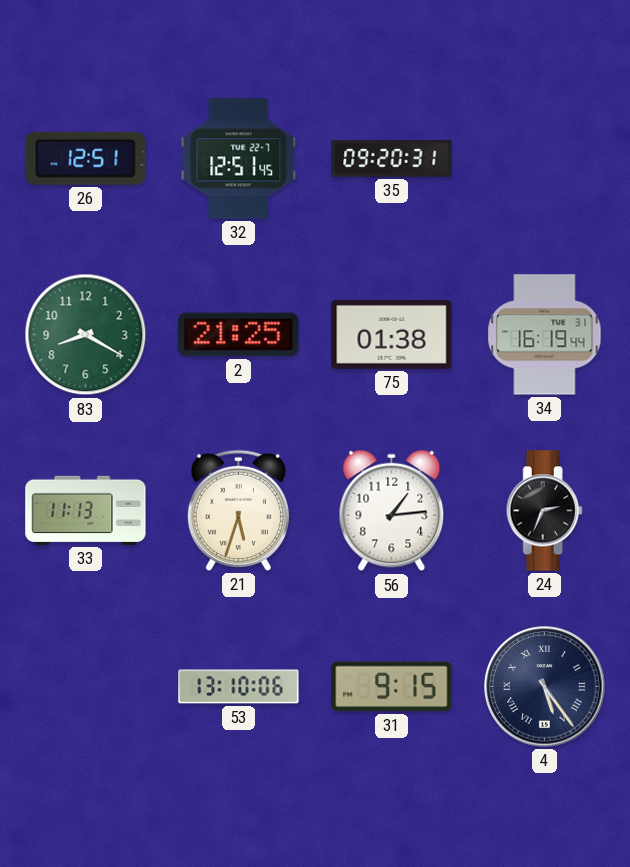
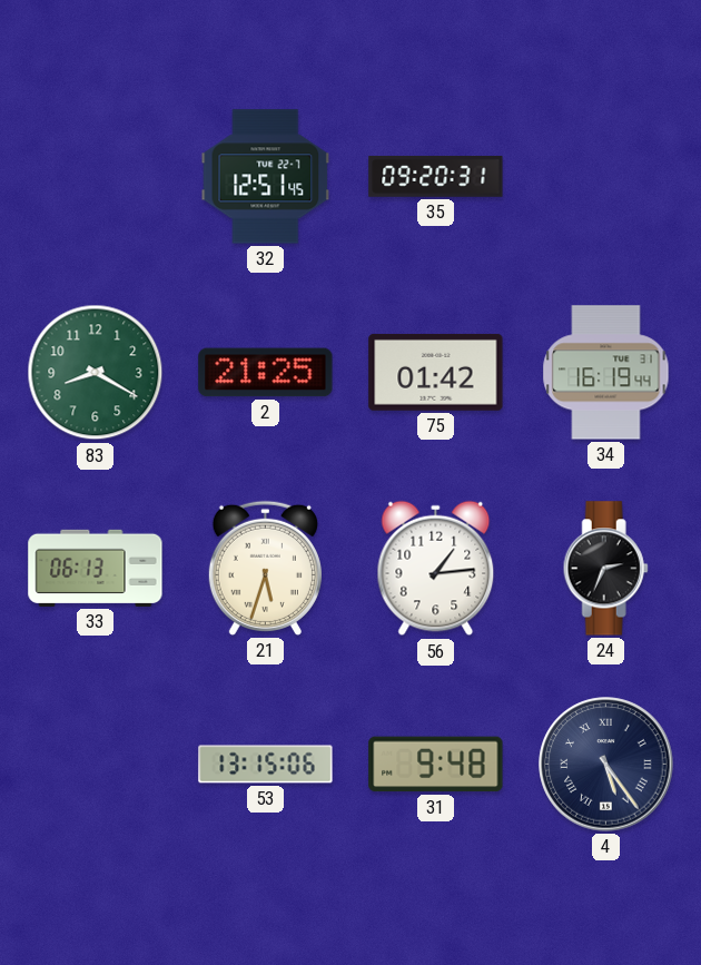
26: 12:51 -> none (86, 158)
75: 01:38 -> 01:42 (436, 372)
33: 11:13 -> 06:13 (96, 568)
53: 13:10 -> 13:15 (266, 765)
31: 9:15 -> 9:48 (436, 765)
